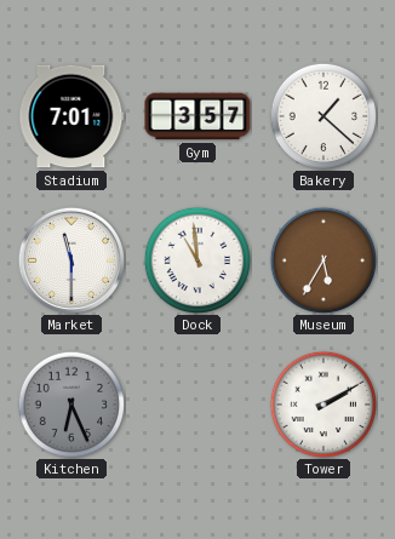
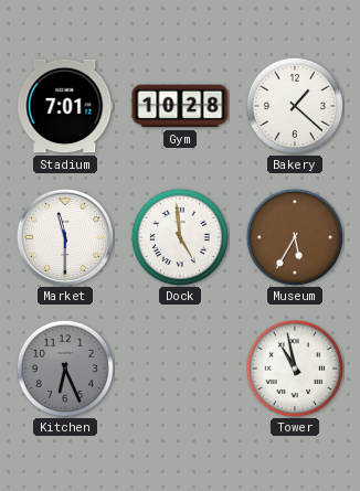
Gym: 3:57 -> 10:28 (180, 106)
Dock: 10:59 -> 4:59 (179, 236)
Tower: 2:10 -> 10:58 (294, 367)
